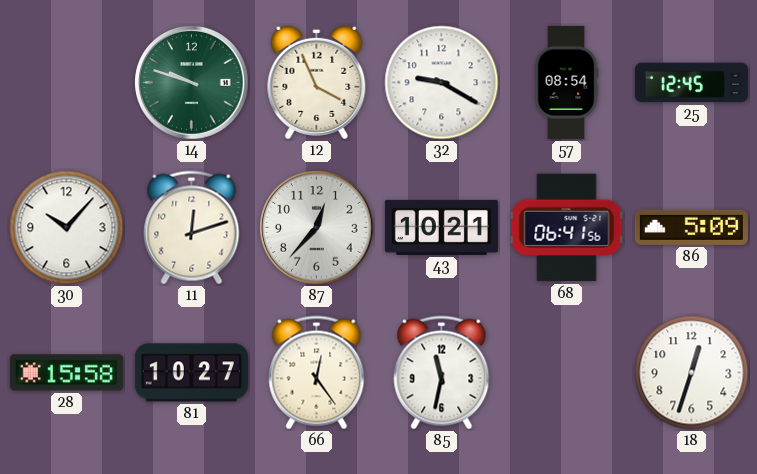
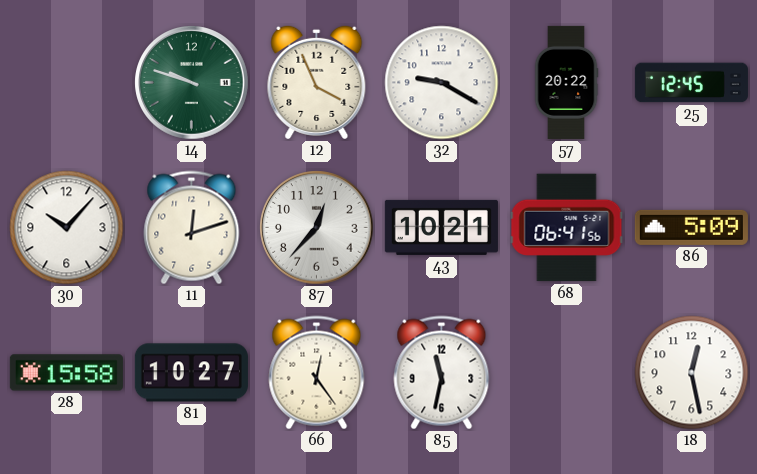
57: 08:54 -> 20:22 (566, 82)
18: 12:33 -> 12:28 (692, 373)
